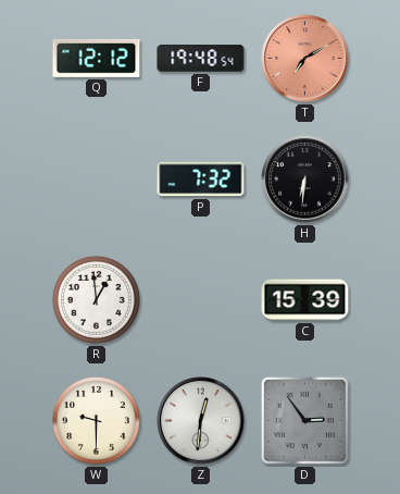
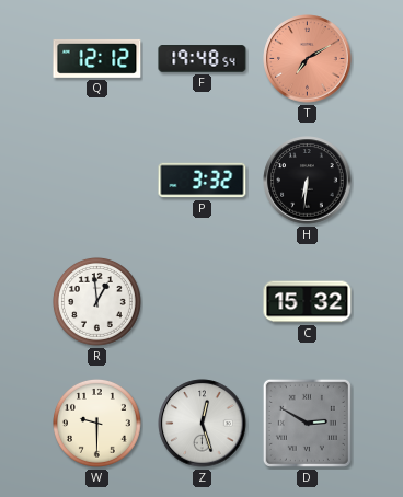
P: 7:32 -> 3:32 (203, 181)
C: 15:39 -> 15:32 (308, 302)
Z: 12:31 -> 12:27 (203, 424)
D: 2:54 -> 2:50 (307, 423)
